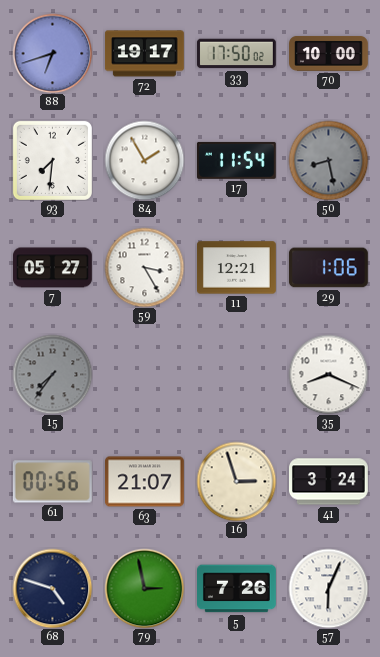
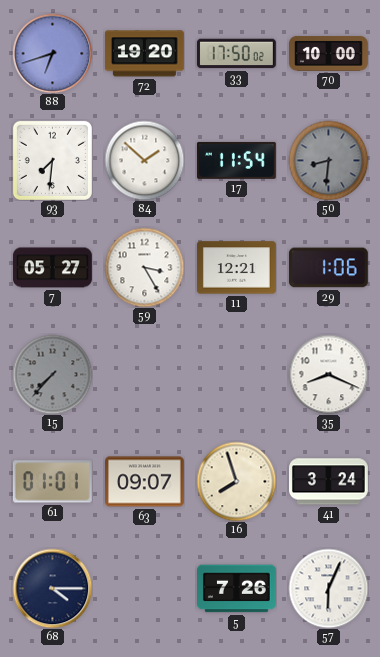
72: 19:17 -> 19:20 (145, 54)
84: 1:55 -> 1:52 (144, 160)
50: 8:28 -> 8:31 (328, 160)
15: 7:36 -> 7:37 (52, 374)
61: 00:56 -> 01:01 (52, 482)
63: 21:07 -> 09:07 (145, 482)
16: 2:57 -> 7:57 (236, 481)
68: 4:48 -> 4:15 (52, 588)
79: 2:58 -> none (144, 588)
